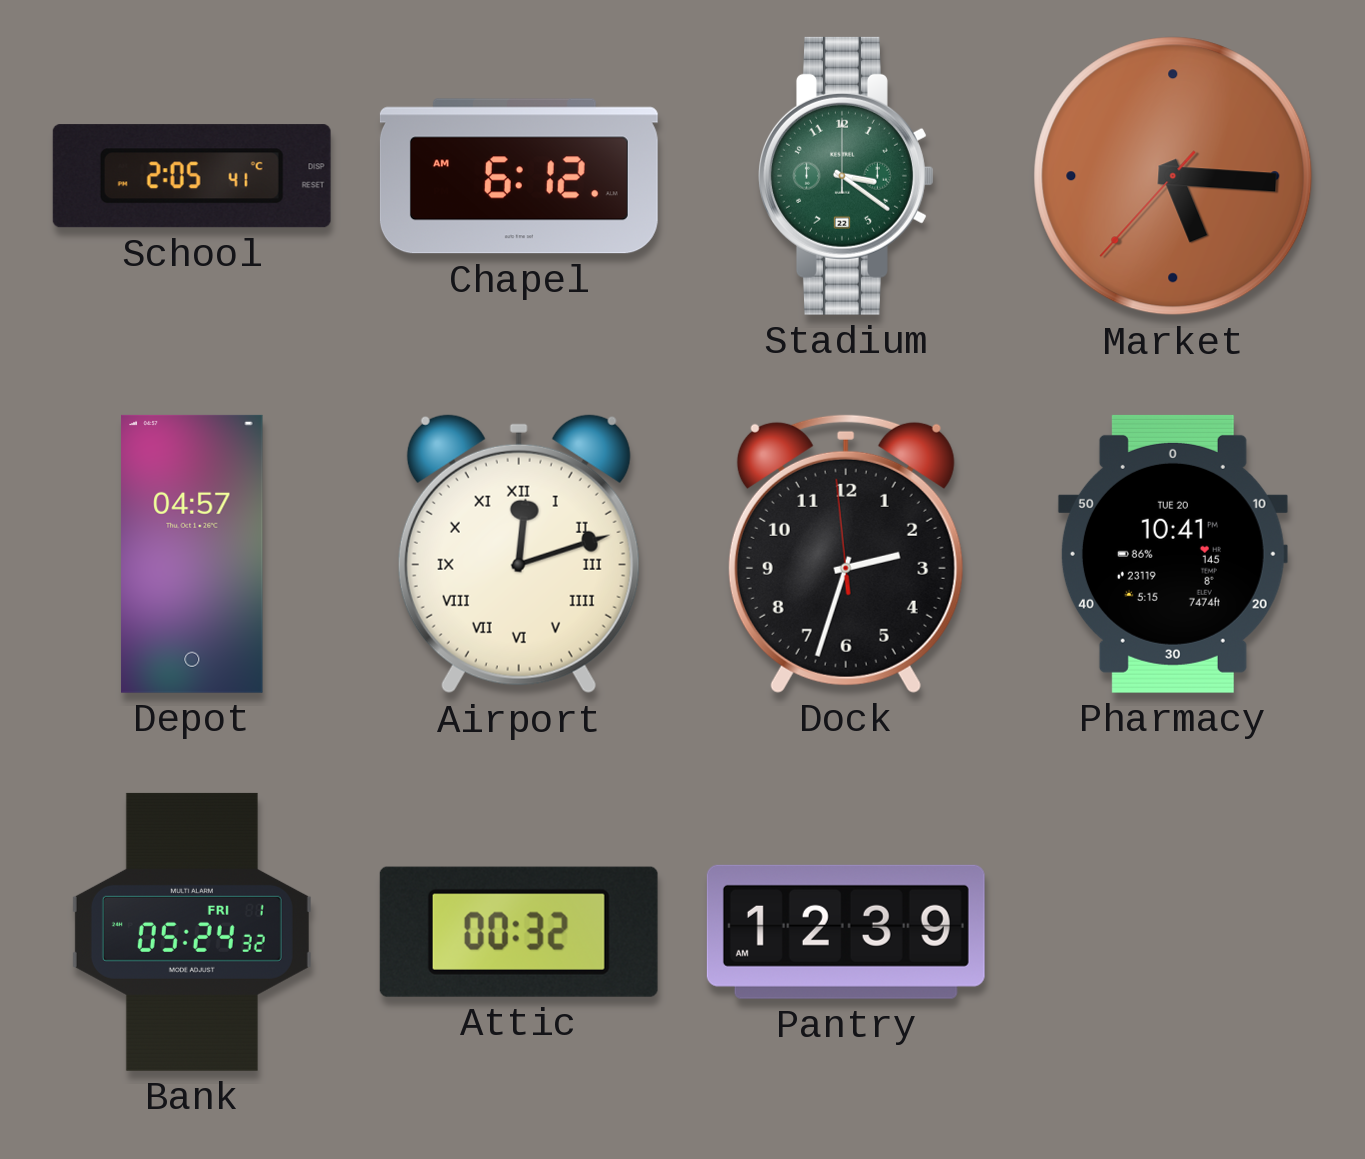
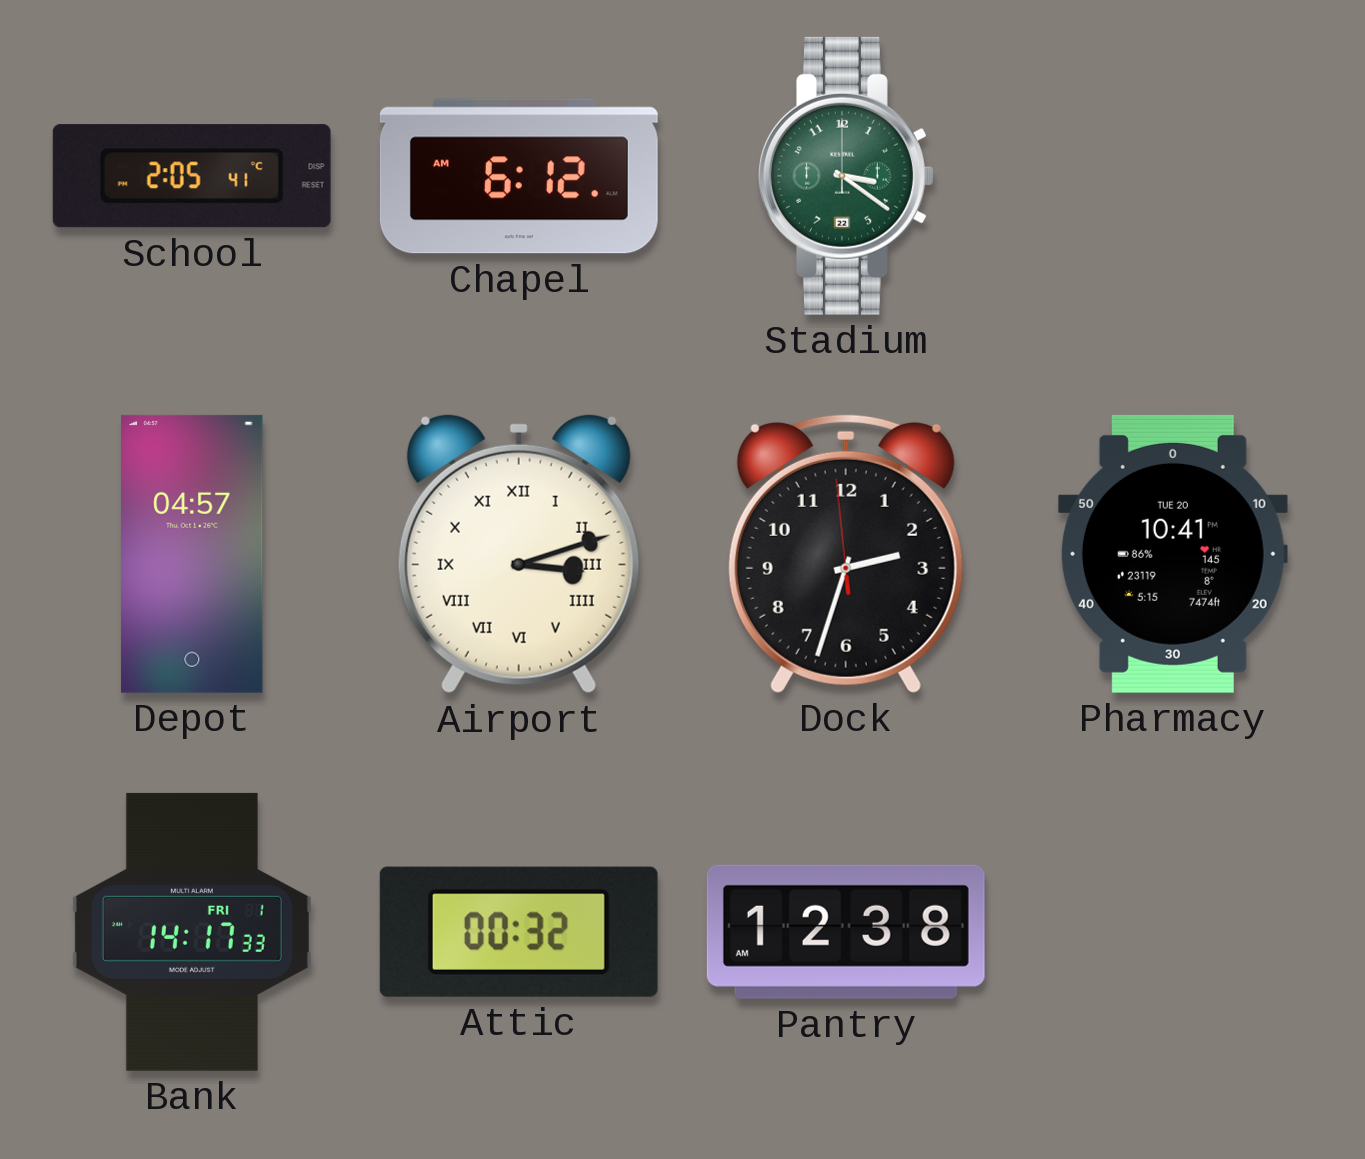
Market: 5:15 -> none (1173, 176)
Airport: 12:12 -> 3:12 (519, 554)
Bank: 05:24 -> 14:17 (192, 932)
Pantry: 12:39 -> 12:38 (846, 932)
